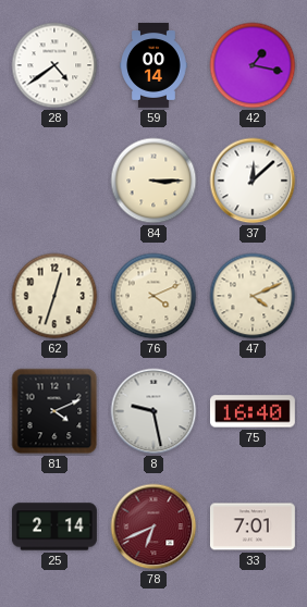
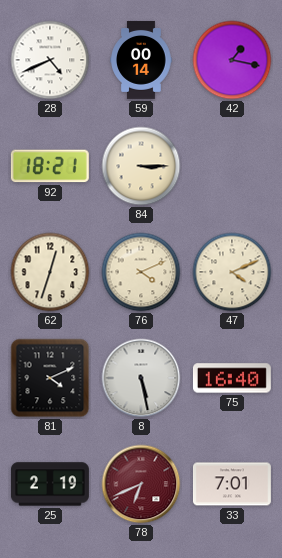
28: 4:39 -> 4:41 (50, 60)
92: none -> 18:21 (50, 166)
37: 12:08 -> none (253, 181)
8: 9:28 -> 5:28 (141, 378)
25: 2:14 -> 2:19 (50, 484)
